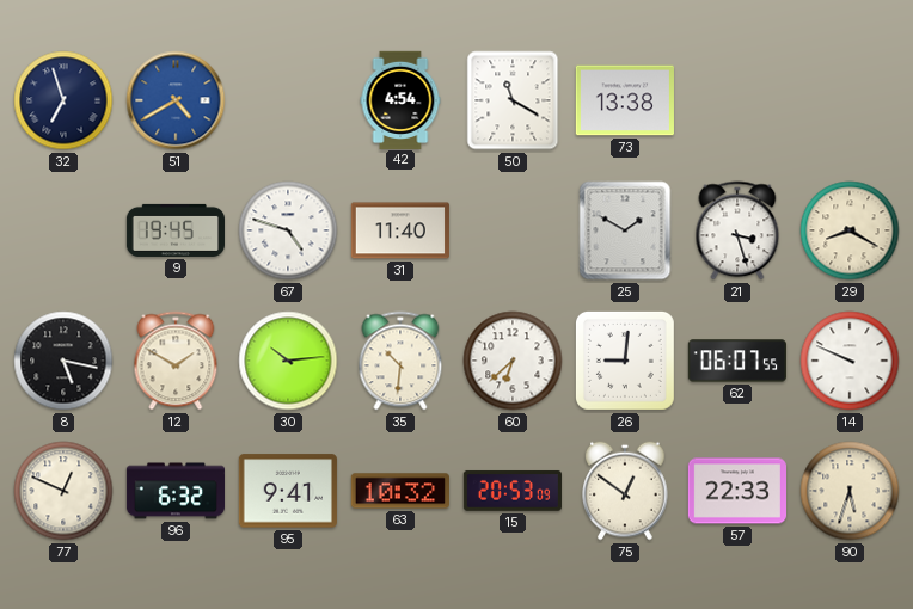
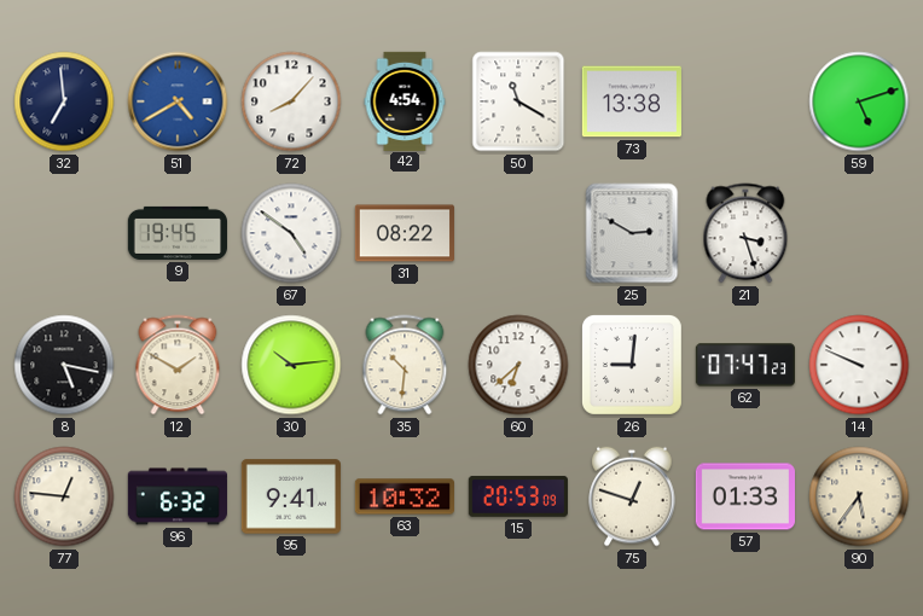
32: 6:57 -> 6:59 (64, 101)
72: none -> 8:07 (291, 101)
59: none -> 5:12 (859, 101)
67: 4:48 -> 4:51 (291, 233)
31: 11:40 -> 08:22 (405, 233)
25: 1:50 -> 2:50 (632, 233)
29: 8:20 -> none (850, 230)
62: 06:07 -> 07:47 (744, 365)
77: 12:49 -> 12:46 (64, 496)
75: 12:51 -> 12:48 (632, 496)
57: 22:33 -> 01:33 (744, 496)
90: 5:33 -> 5:36 (859, 496)
